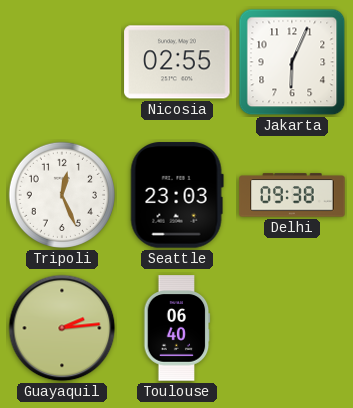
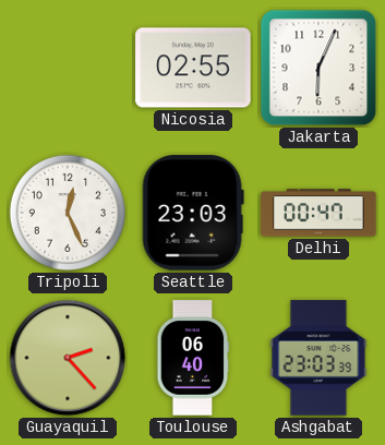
Delhi: 09:38 -> 00:47 (318, 213)
Guayaquil: 2:14 -> 2:23 (68, 358)
Ashgabat: none -> 23:03 (318, 358)
